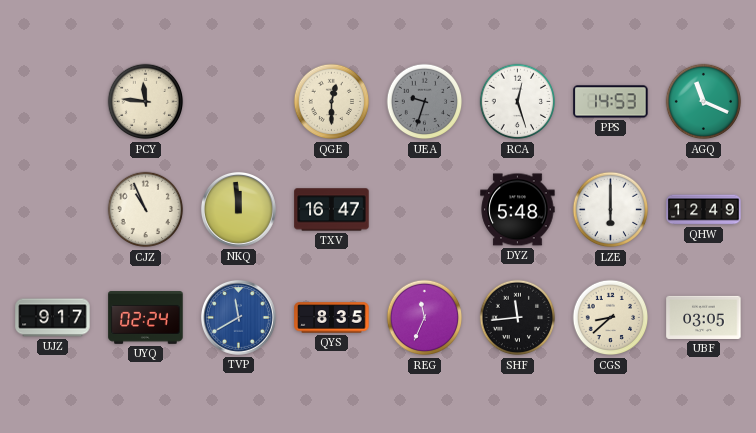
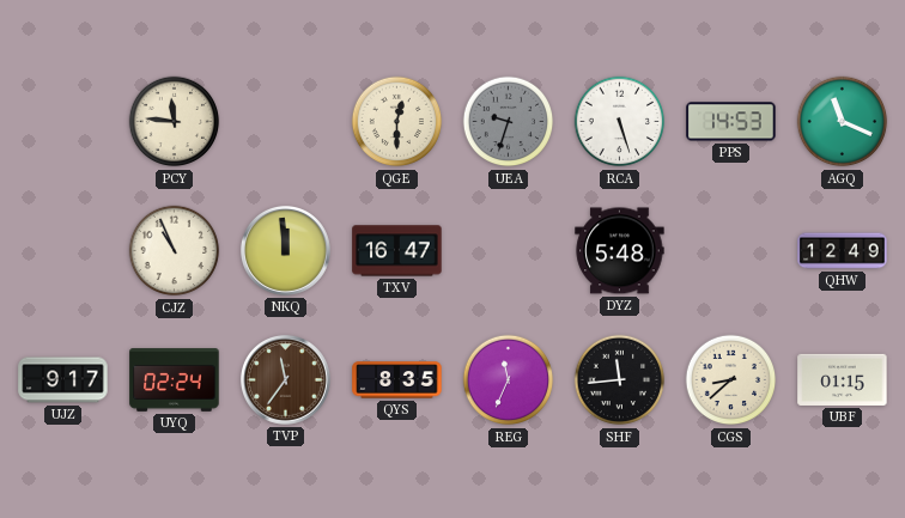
RCA: 12:27 -> 5:27 (620, 122)
LZE: 6:00 -> none (611, 210)
TVP: 11:40 -> 11:36 (285, 379)
TVP dial: blue -> brown (285, 379)
UBF: 03:05 -> 01:15 (843, 379)
